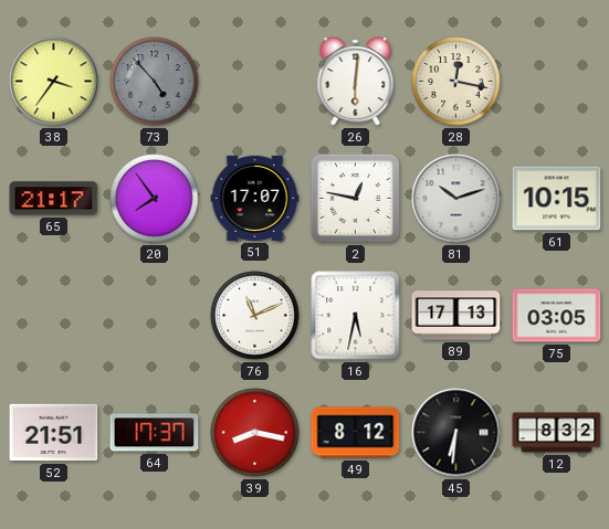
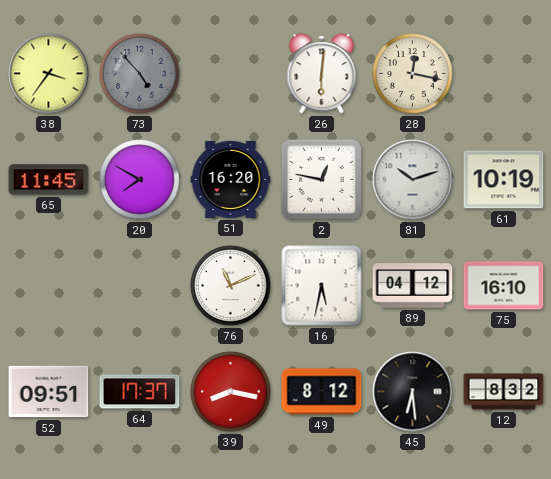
65: 21:17 -> 11:45 (49, 180)
20: 7:54 -> 7:50 (140, 180)
51: 17:07 -> 16:20 (231, 179)
61: 10:15 -> 10:19 (504, 180)
89: 17:13 -> 04:12 (413, 286)
75: 03:05 -> 16:10 (504, 286)
52: 21:51 -> 09:51 (49, 392)
45: 6:31 -> 6:29 (413, 392)
